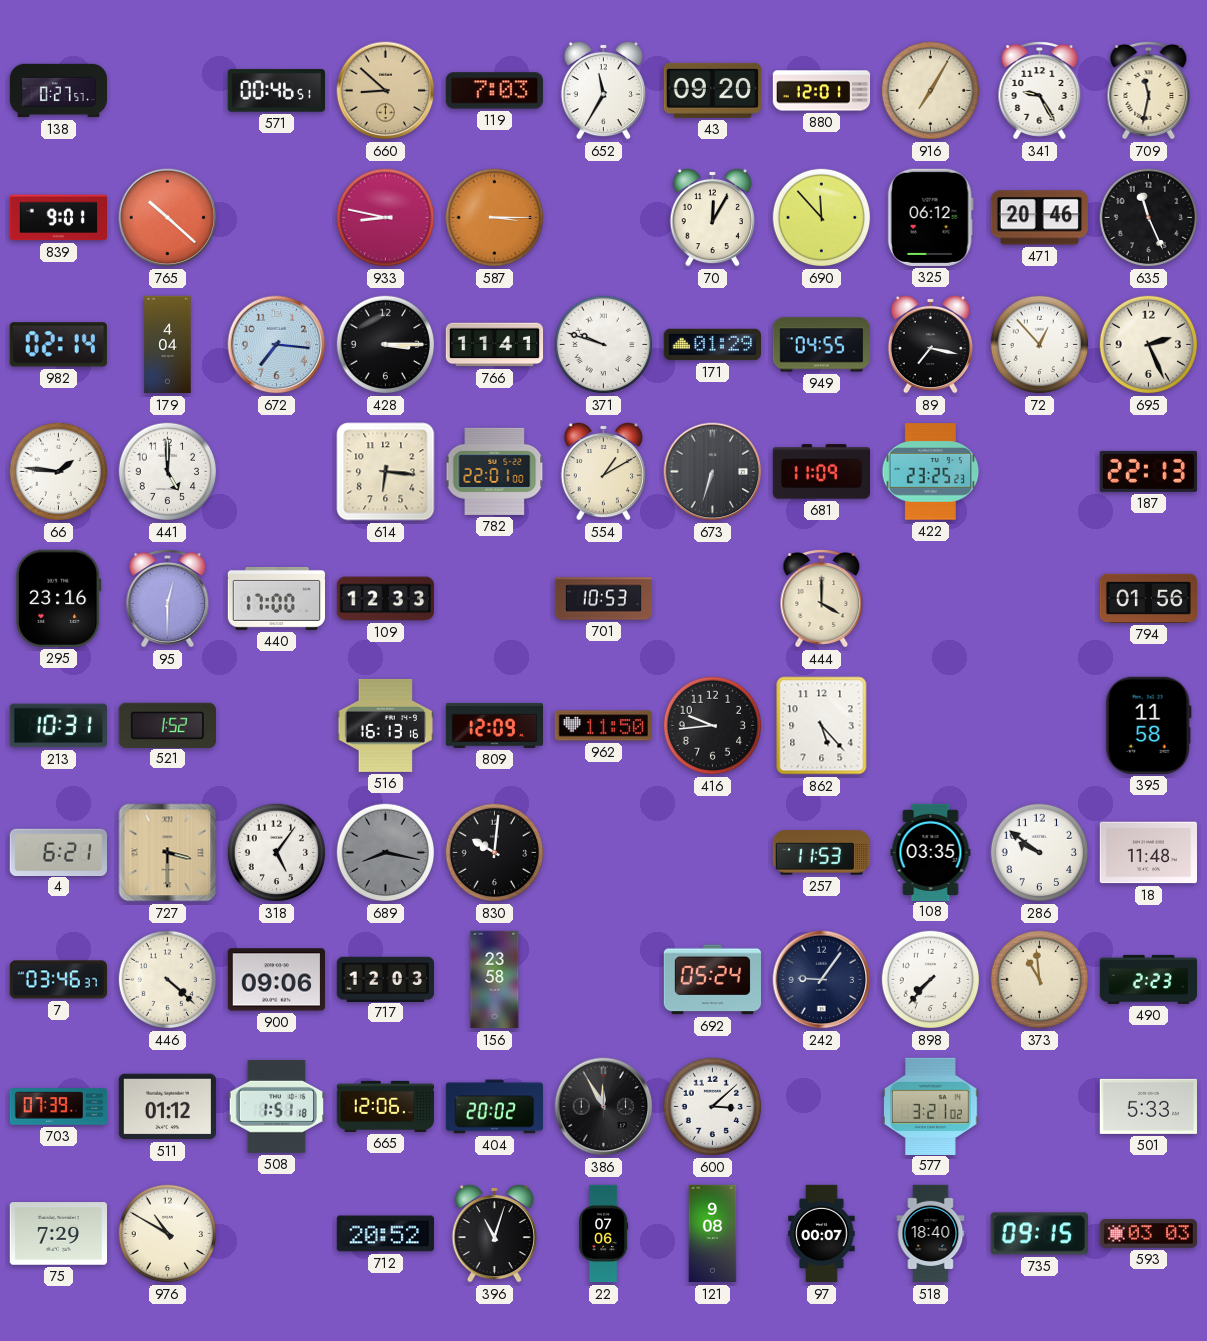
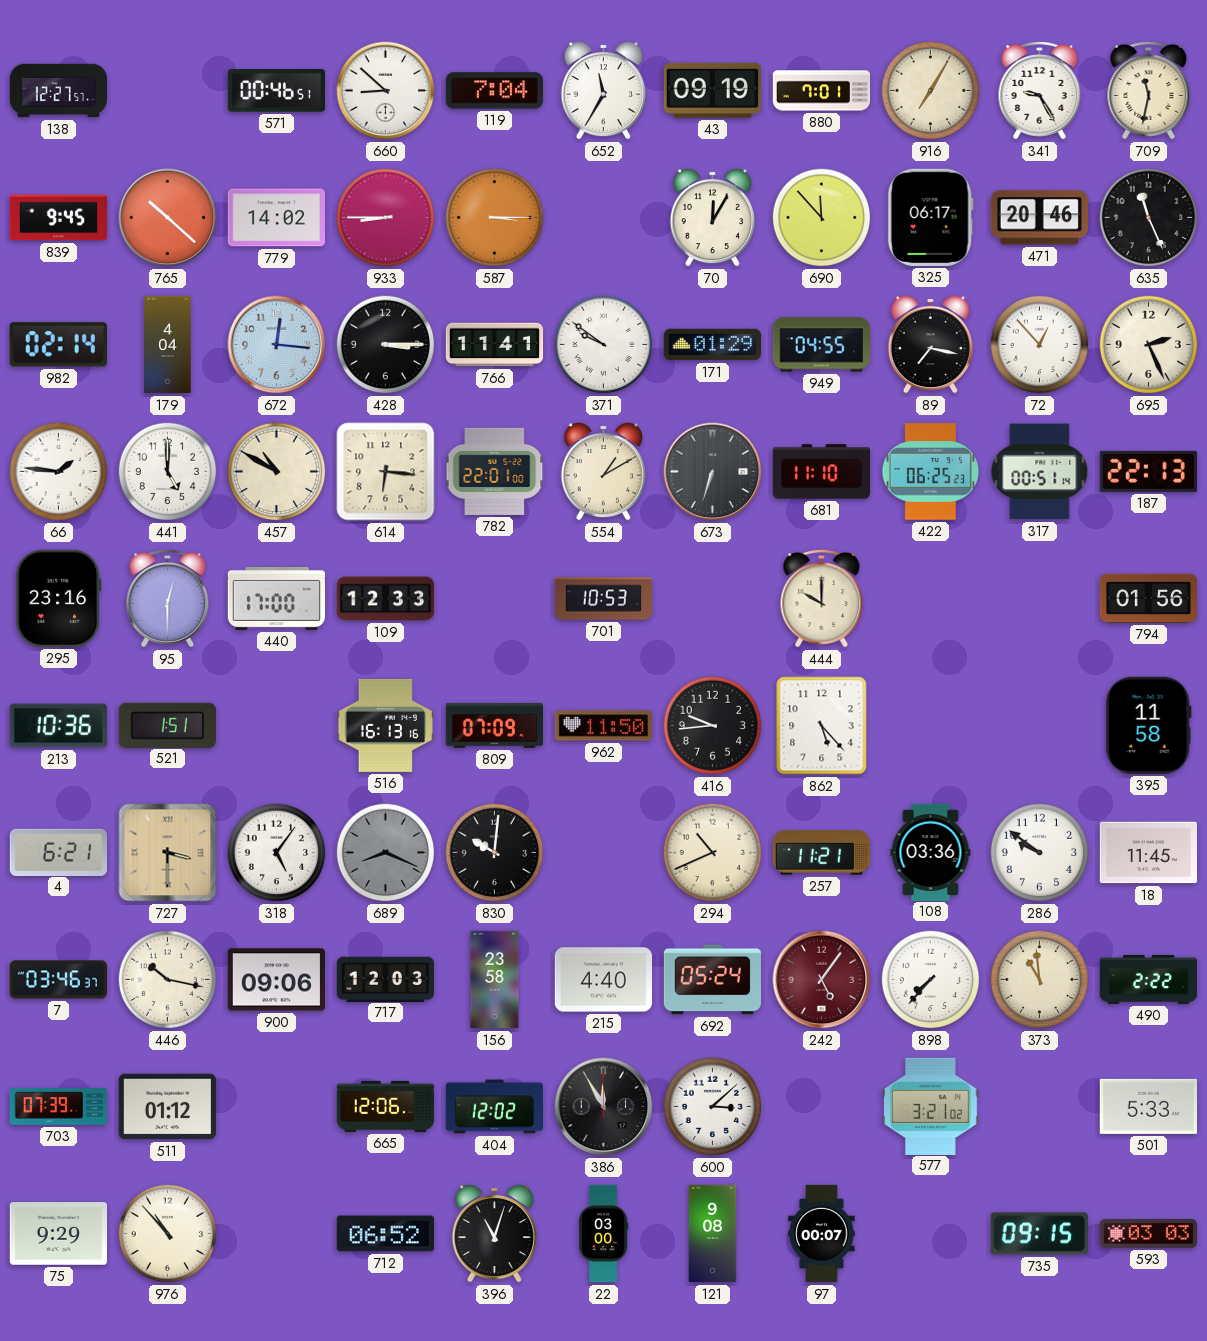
138: 0:27 -> 12:27 (59, 91)
660 dial: champagne -> white (386, 91)
119: 7:03 -> 7:04 (494, 91)
43: 09:20 -> 09:19 (712, 90)
880: 12:01 -> 7:01 (822, 91)
839: 9:01 -> 9:45 (58, 218)
779: none -> 14:02 (276, 218)
933: 8:47 -> 8:45 (386, 218)
325: 06:12 -> 06:17 (930, 217)
672: 7:16 -> 12:16 (277, 345)
371: 9:48 -> 9:51 (604, 345)
457: none -> 10:50 (277, 472)
681: 11:09 -> 11:10 (821, 472)
422: 23:25 -> 06:25 (931, 472)
317: none -> 00:51 (1040, 472)
444: 4:00 -> 10:00 (822, 599)
213: 10:31 -> 10:36 (58, 726)
521: 1:52 -> 1:51 (167, 725)
809: 12:09 -> 07:09 (494, 725)
689: 8:17 -> 8:19 (386, 853)
294: none -> 10:41 (713, 853)
257: 11:53 -> 11:21 (821, 853)
108: 03:35 -> 03:36 (931, 852)
18: 11:48 -> 11:45 (1148, 853)
446: 4:22 -> 10:17 (168, 980)
215: none -> 4:40 (603, 980)
242: 9:06 -> 5:06 (822, 980)
242 dial: navy -> burgundy (822, 980)
490: 2:23 -> 2:22 (1149, 979)
508: 1:51 -> none (276, 1106)
404: 20:02 -> 12:02 (495, 1107)
75: 7:29 -> 9:29 (58, 1234)
976: 10:50 -> 10:53 (168, 1234)
712: 20:52 -> 06:52 (385, 1234)
22: 07:06 -> 03:00 (604, 1234)
518: 18:40 -> none (931, 1234)
